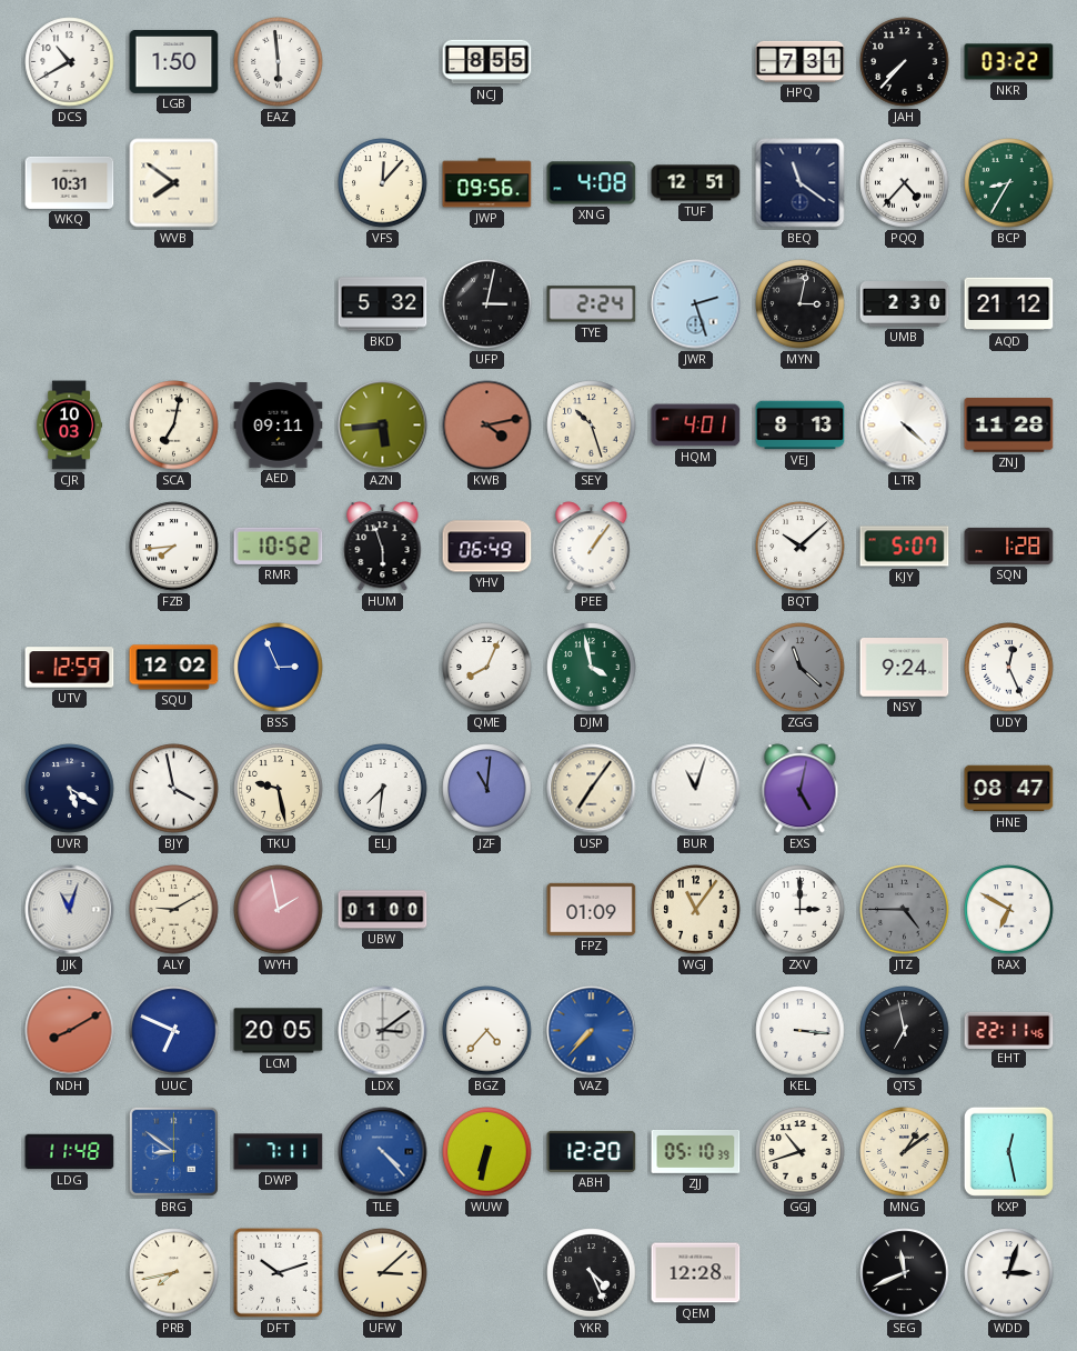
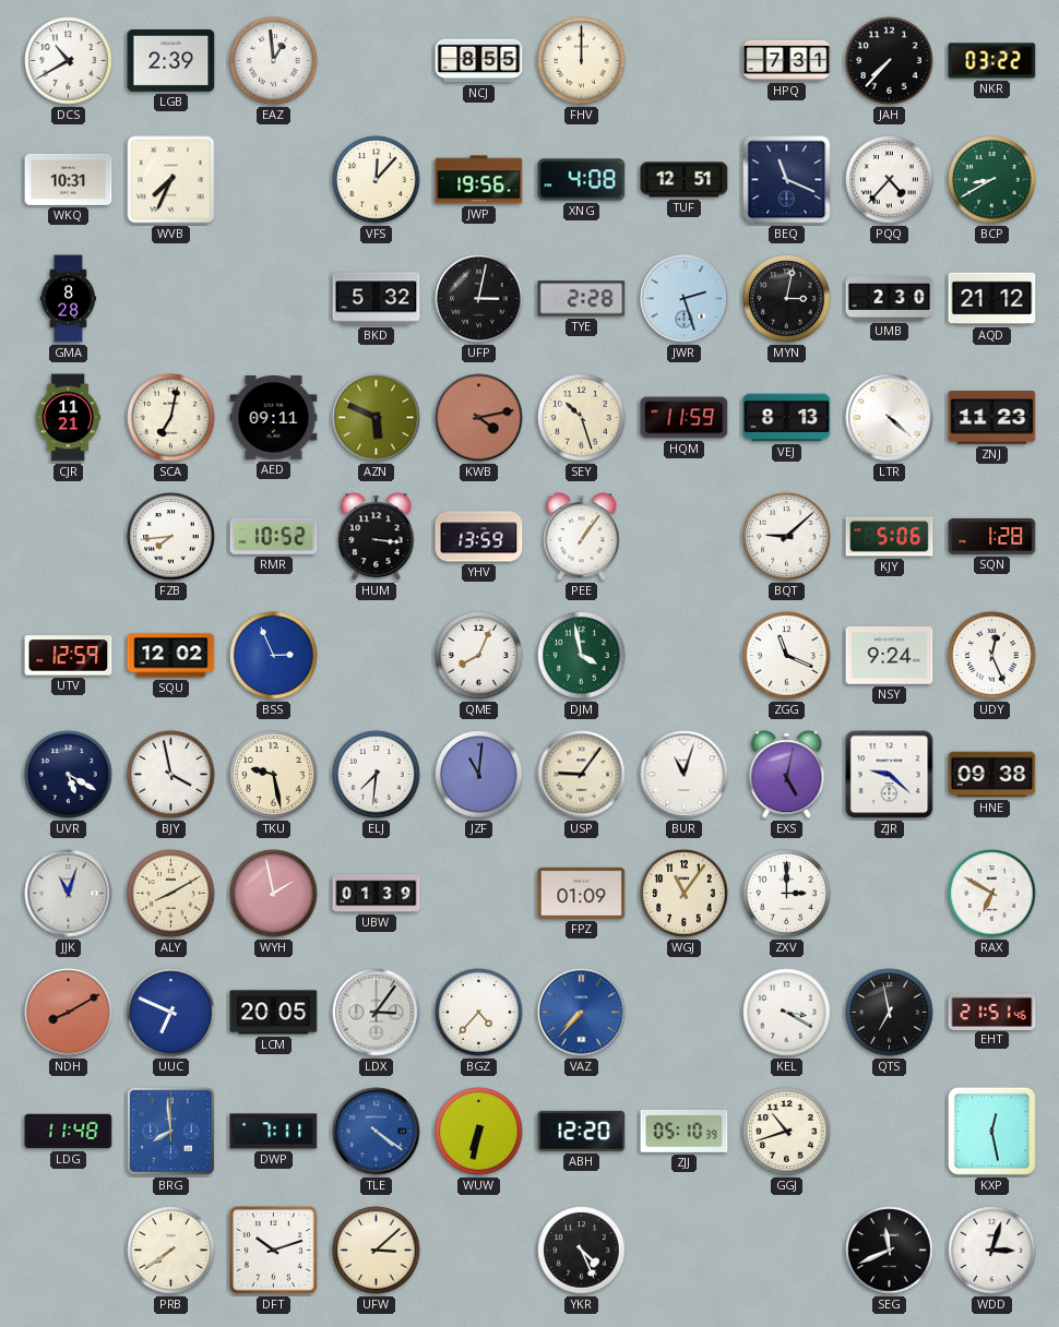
LGB: 1:50 -> 2:39 (171, 61)
EAZ: 5:59 -> 12:59 (274, 61)
FHV: none -> 12:00 (582, 61)
WVB: 7:51 -> 7:34 (171, 180)
JWP: 09:56 -> 19:56 (479, 180)
BEQ: 11:21 -> 11:19 (787, 180)
BCP: 8:35 -> 8:40 (992, 180)
GMA: none -> 8:28 (69, 299)
TYE: 2:24 -> 2:28 (582, 299)
CJR: 10:03 -> 11:21 (68, 418)
AZN: 5:44 -> 5:49 (377, 418)
HQM: 4:01 -> 11:59 (685, 418)
ZNJ: 11:28 -> 11:23 (992, 418)
HUM: 5:57 -> 3:16 (377, 537)
YHV: 06:49 -> 13:59 (479, 537)
BQT: 10:08 -> 9:08 (787, 537)
KJY: 5:07 -> 5:06 (890, 537)
ZGG: 11:22 -> 11:19 (787, 656)
ZGG dial: grey -> white (787, 656)
USP: 7:06 -> 9:06 (582, 775)
ZJR: none -> 9:22 (890, 775)
HNE: 08:47 -> 09:38 (992, 775)
ALY: 9:10 -> 8:10 (171, 894)
UBW: 01:00 -> 01:39 (377, 894)
JTZ: 4:45 -> none (905, 910)
LDX: 3:09 -> 3:06 (377, 1013)
KEL: 3:16 -> 3:20 (787, 1013)
EHT: 22:11 -> 21:51 (992, 1012)
BRG: 8:51 -> 7:59 (170, 1131)
TLE: 4:23 -> 4:21 (377, 1132)
MNG: 1:09 -> none (905, 1152)
PRB: 7:43 -> 7:39 (171, 1251)
QEM: 12:28 -> none (696, 1273)
